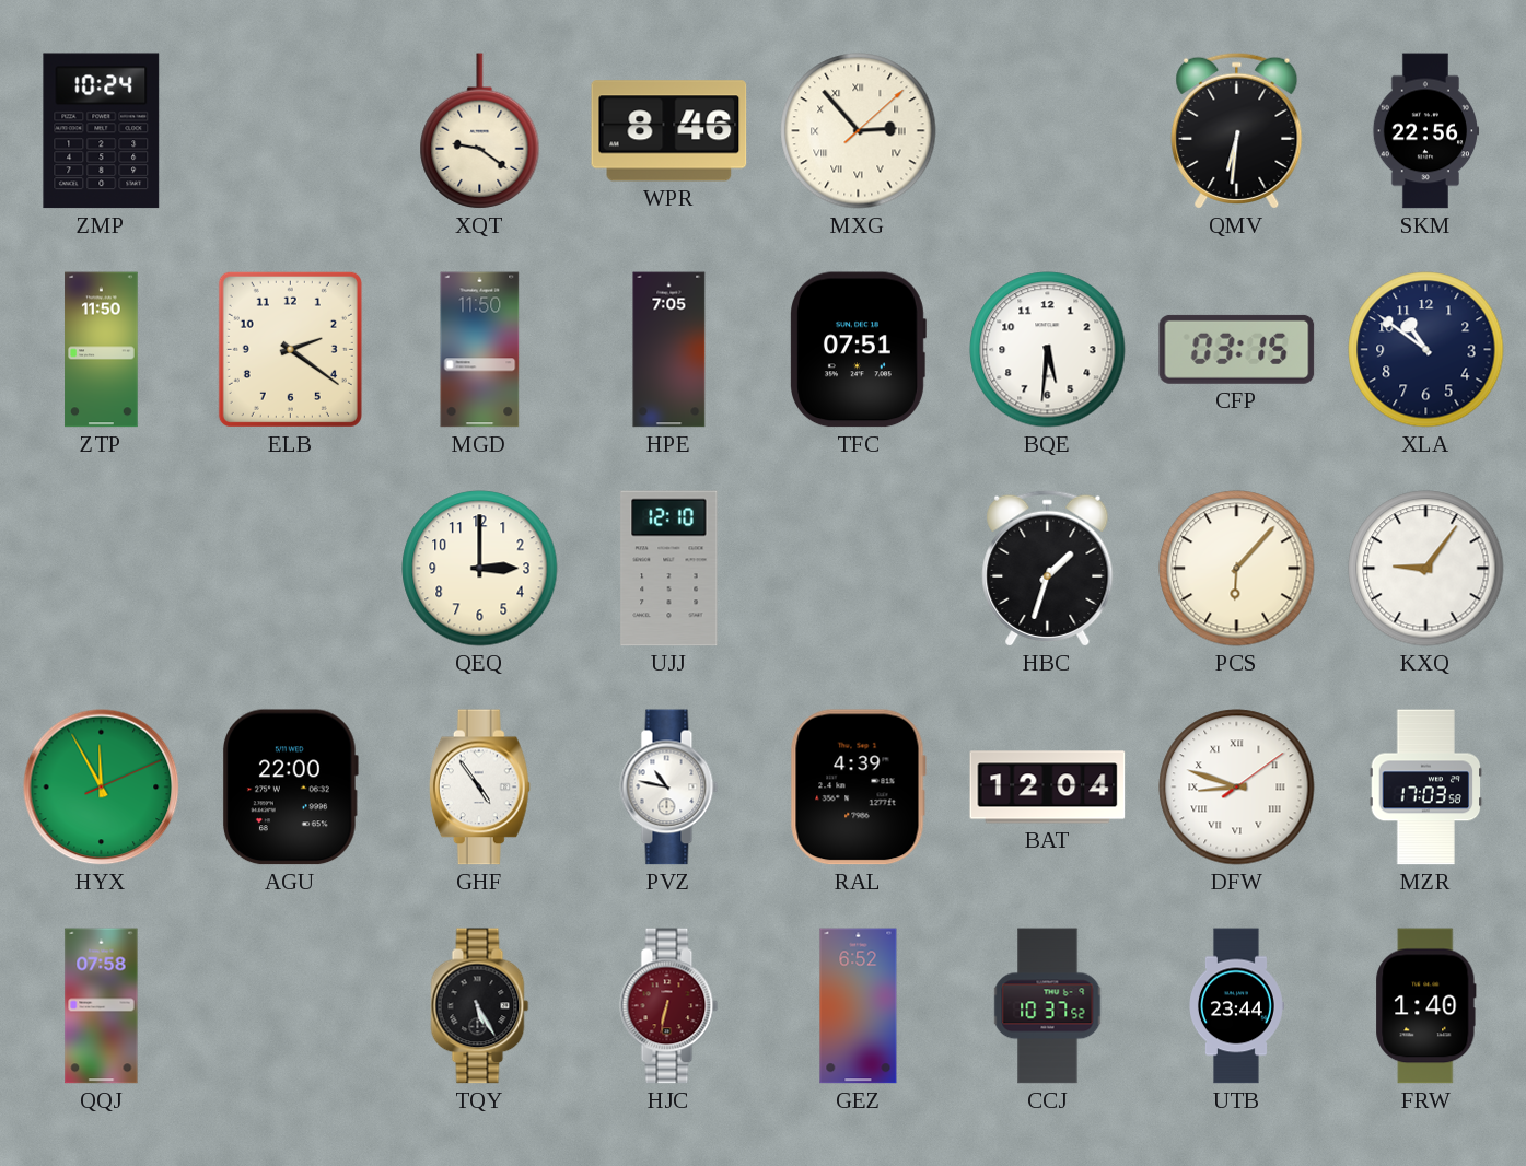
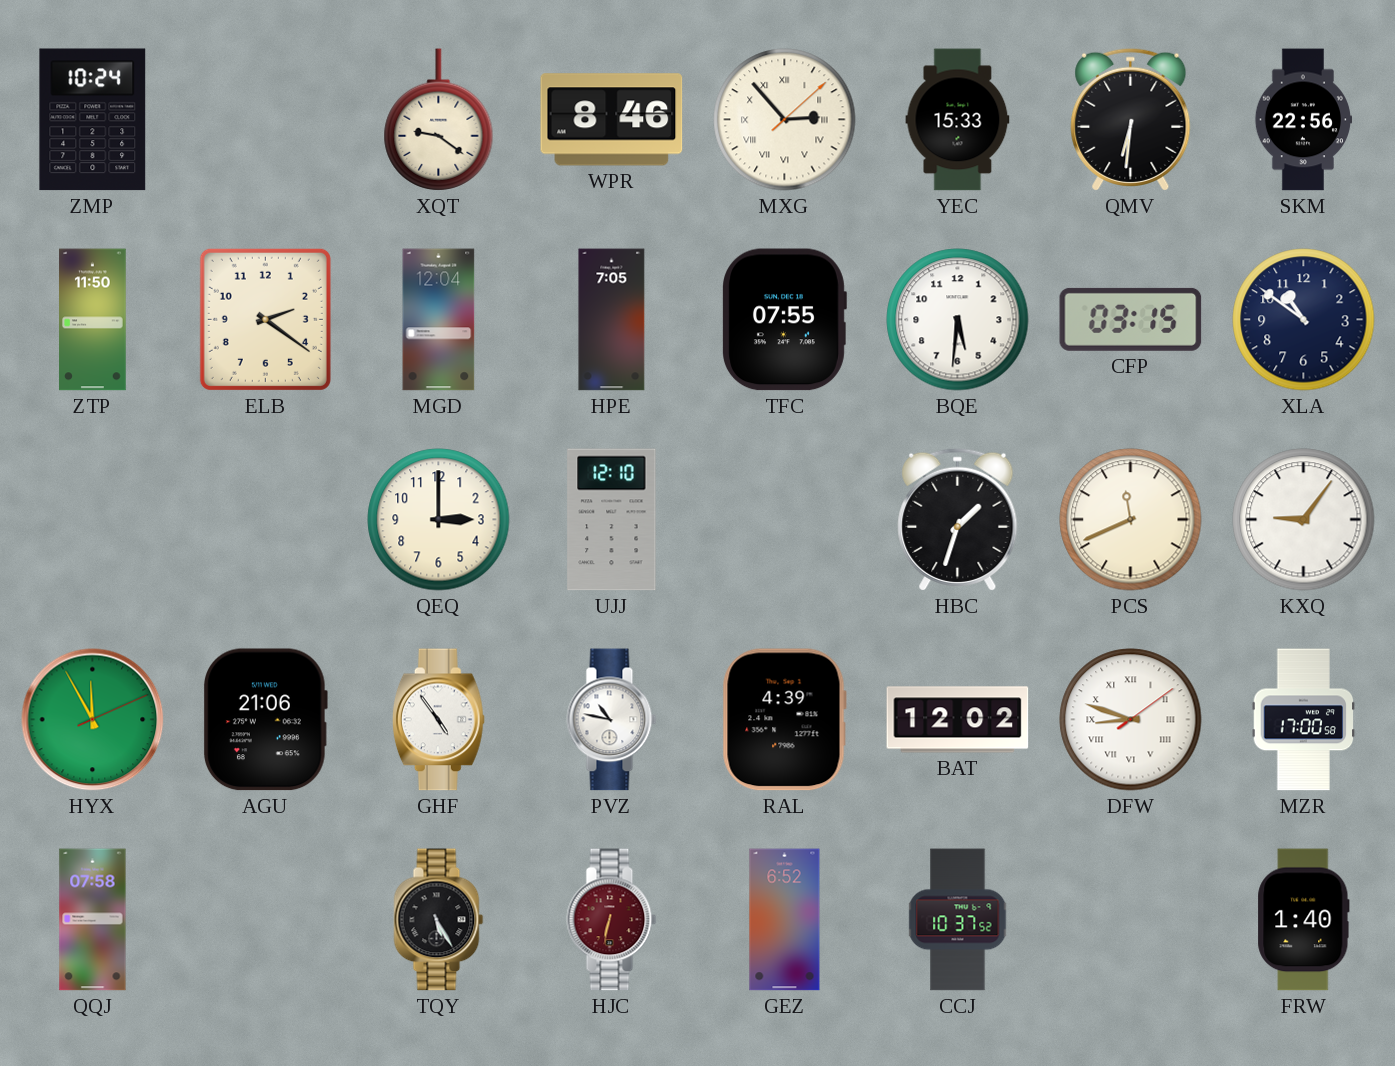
YEC: none -> 15:33 (958, 120)
MGD: 11:50 -> 12:04 (439, 320)
TFC: 07:51 -> 07:55 (785, 320)
PCS: 6:07 -> 11:41 (1131, 520)
AGU: 22:00 -> 21:06 (266, 720)
BAT: 12:04 -> 12:02 (958, 720)
MZR: 17:03 -> 17:00 (1304, 720)
UTB: 23:44 -> none (1237, 1006)
